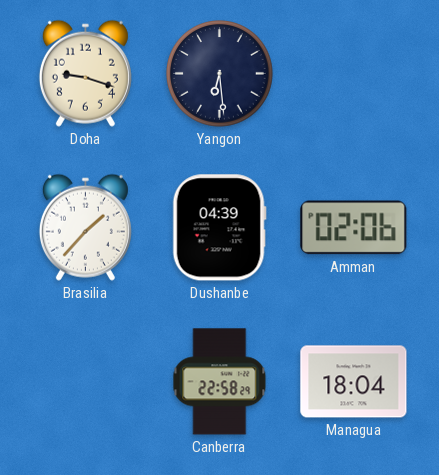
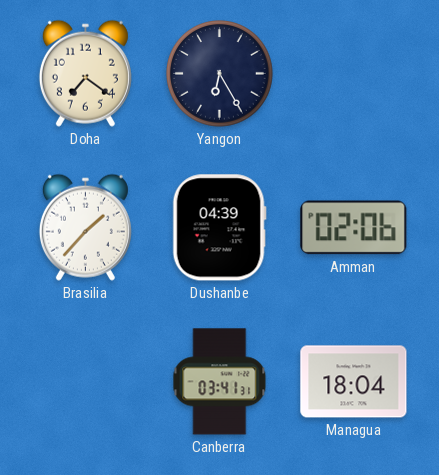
Doha: 9:18 -> 7:21 (85, 73)
Yangon: 6:29 -> 6:25 (220, 74)
Canberra: 22:58 -> 03:41 (220, 382)
